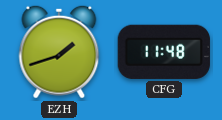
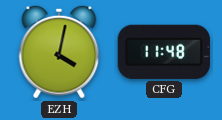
EZH: 1:42 -> 4:02 (59, 52)
